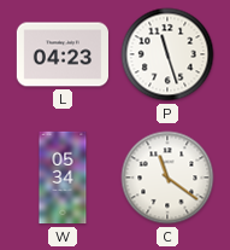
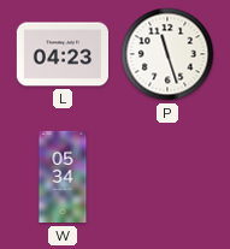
C: 11:21 -> none (167, 178)
